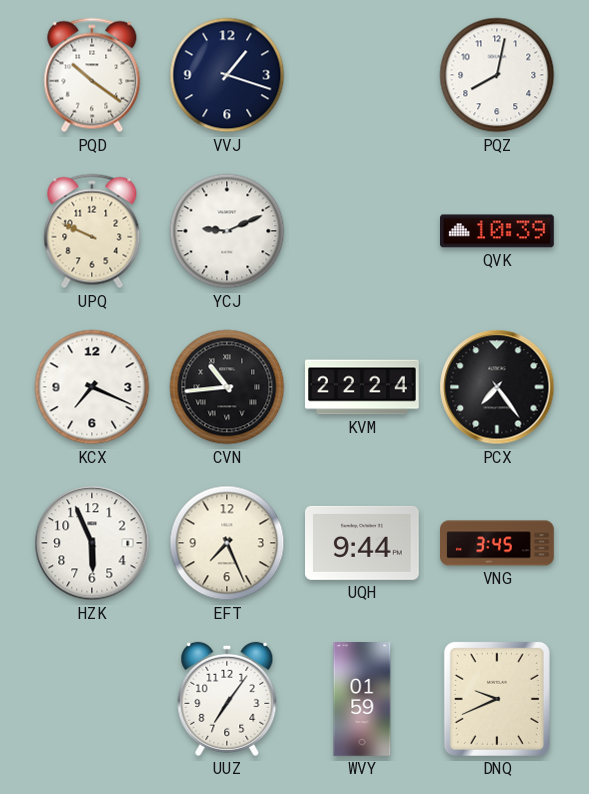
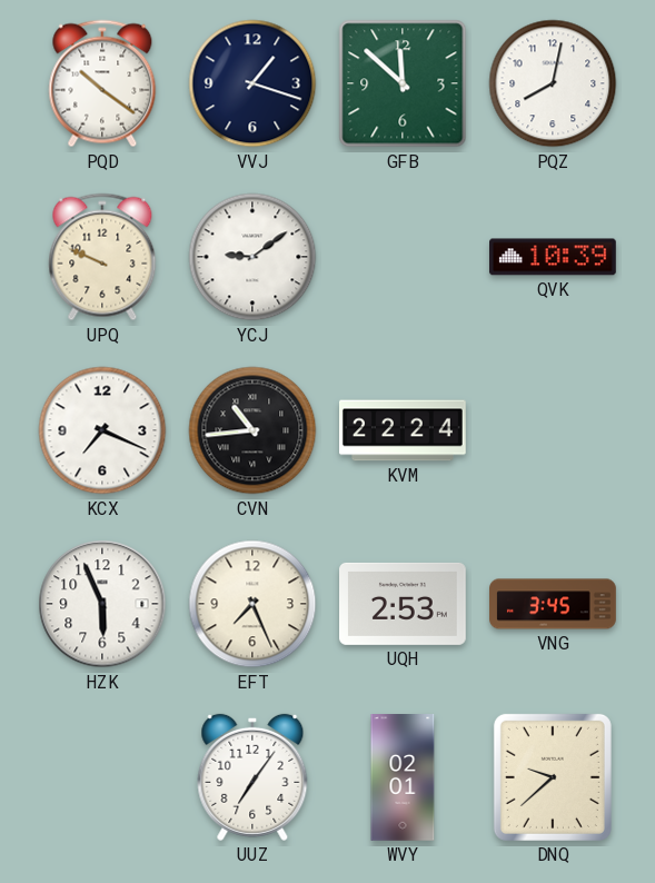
GFB: none -> 11:52 (403, 83)
YCJ: 9:11 -> 9:09 (252, 257)
PCX: 7:24 -> none (497, 387)
UQH: 9:44 -> 2:53 (404, 604)
WVY: 01:59 -> 02:01 (403, 778)
DNQ: 9:41 -> 9:38 (553, 777)
